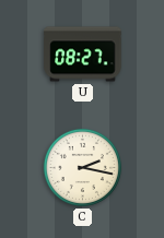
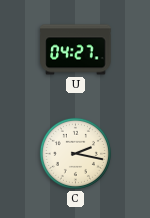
U: 08:27 -> 04:27 (76, 50)
